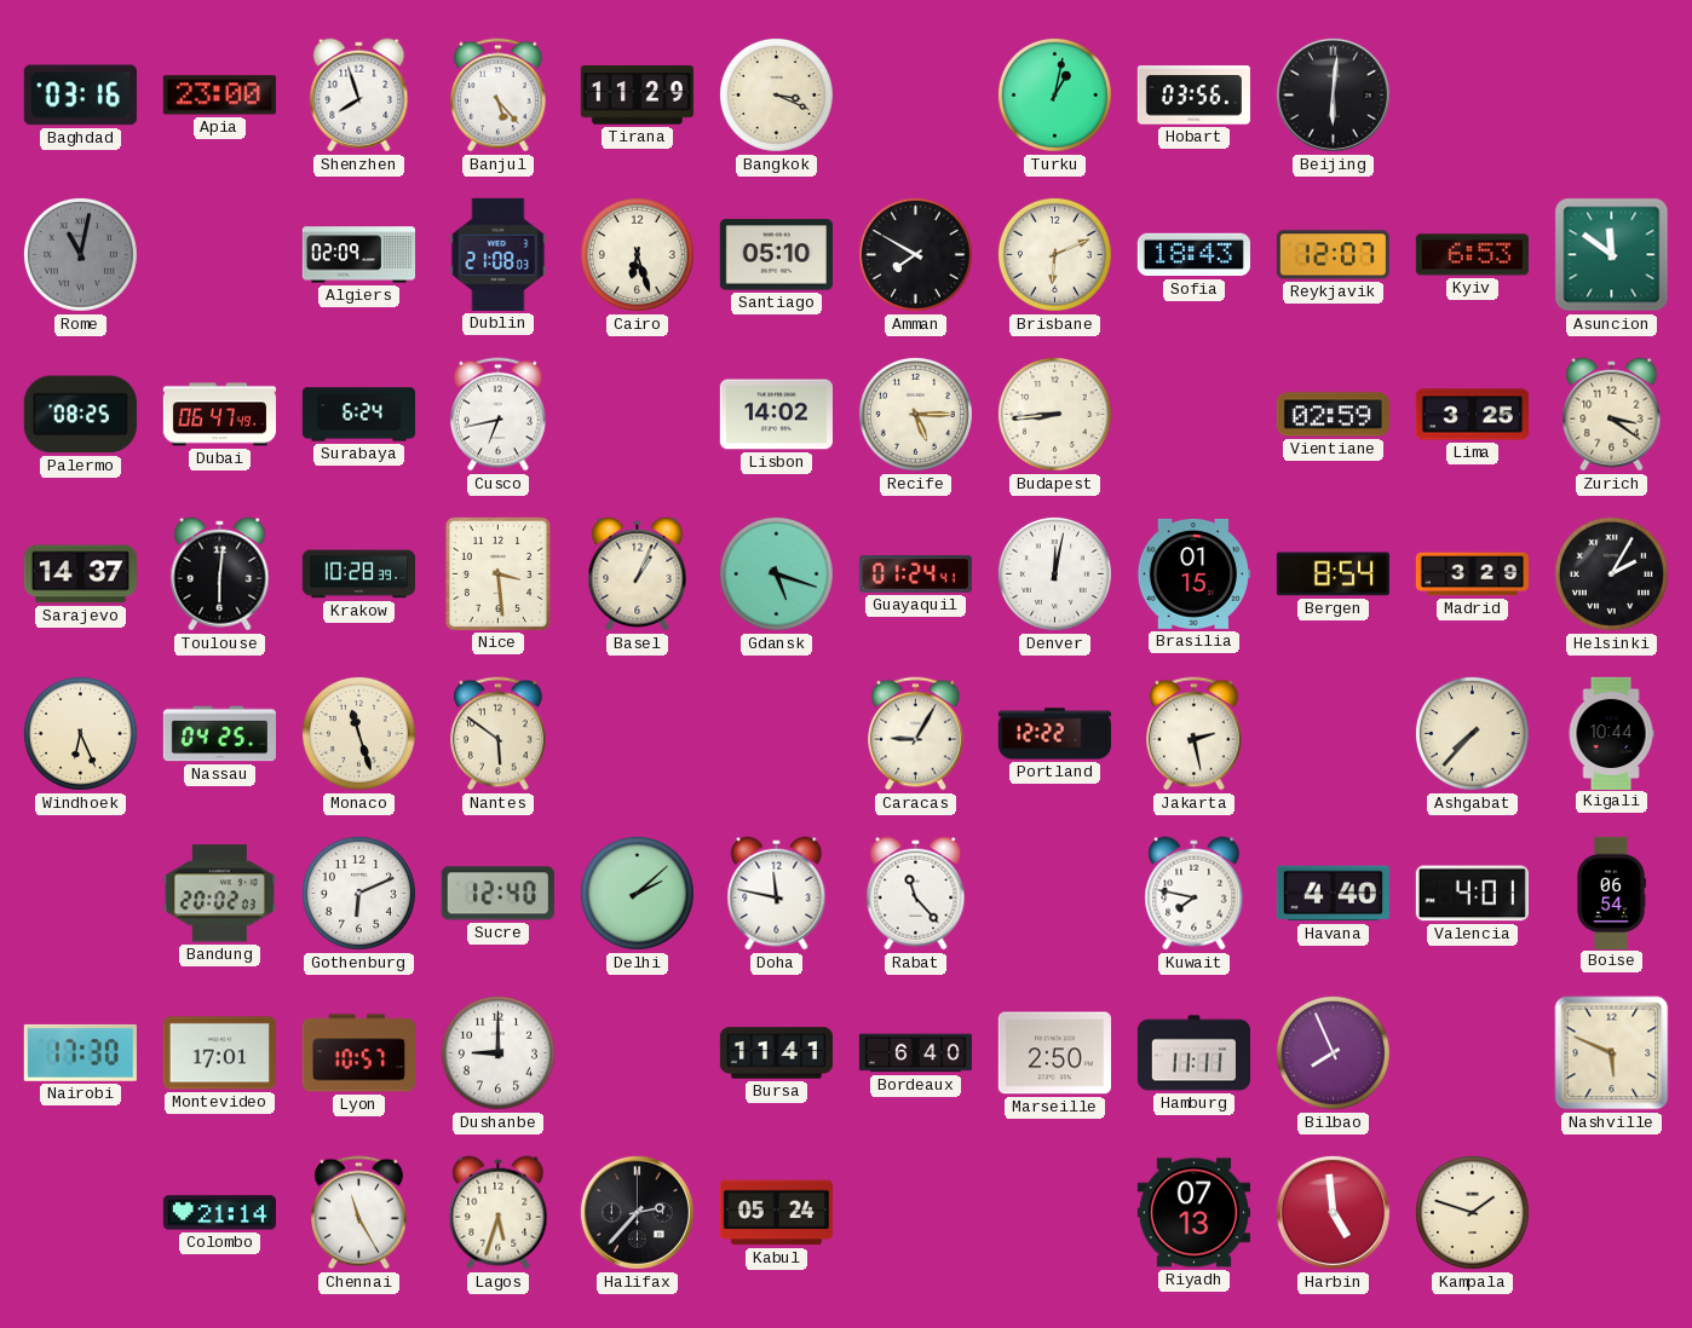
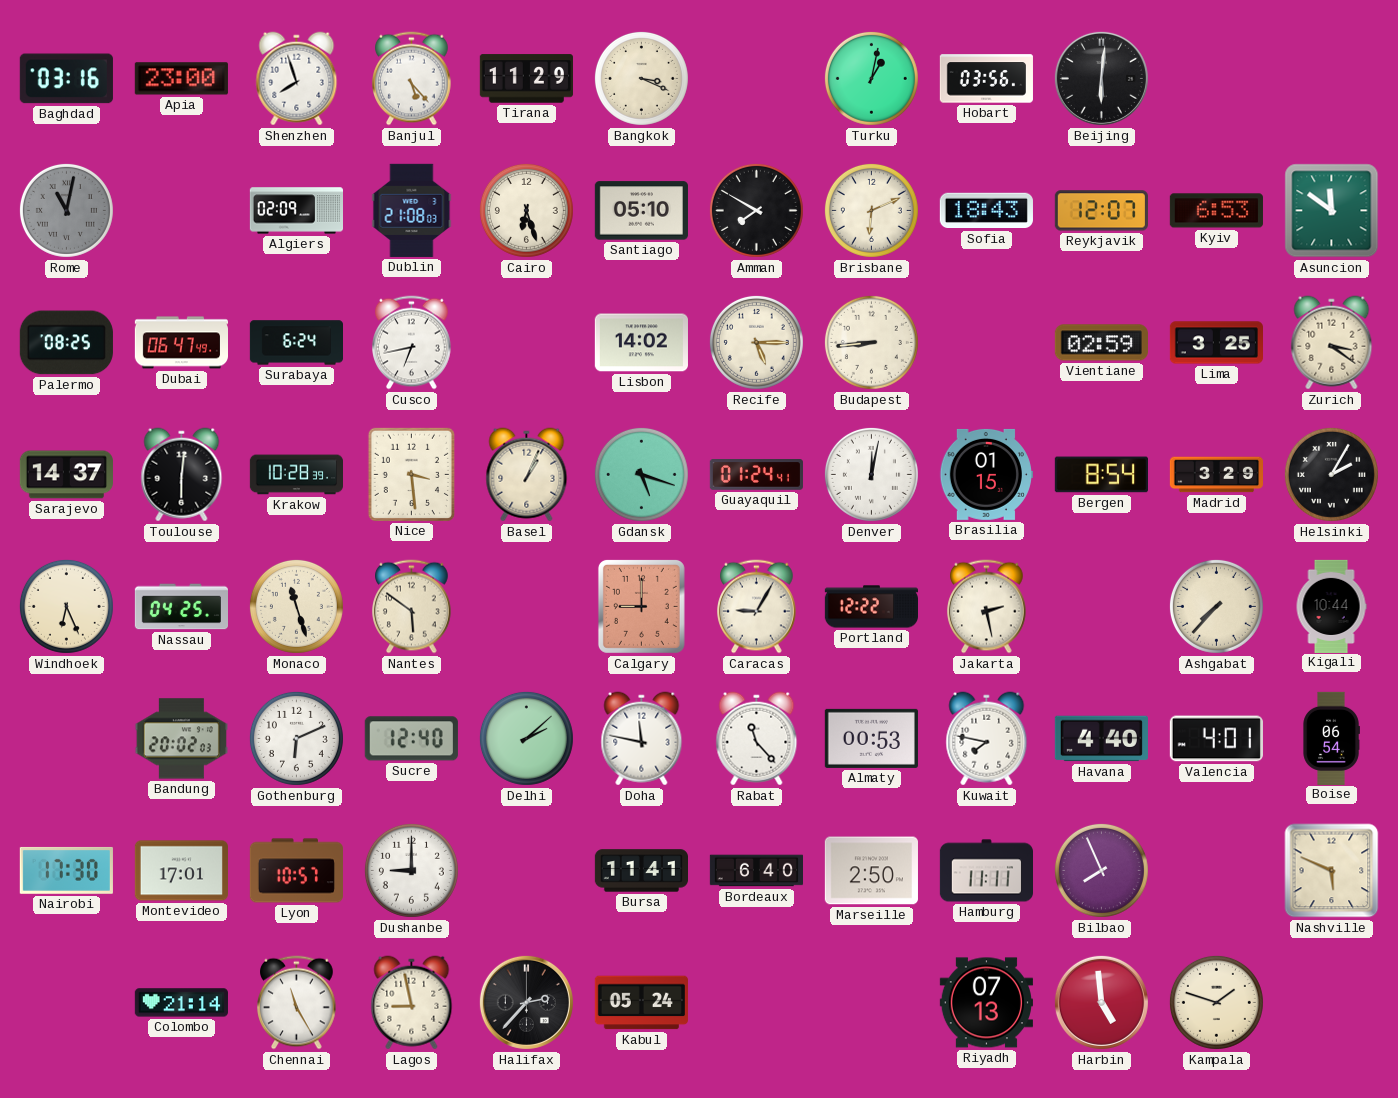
Calgary: none -> 9:00 (641, 606)
Almaty: none -> 00:53 (871, 738)
Lagos: 5:33 -> 8:58 (412, 1003)
